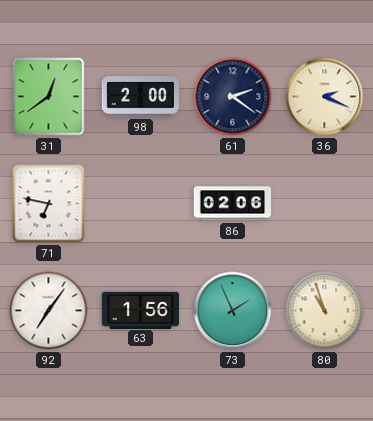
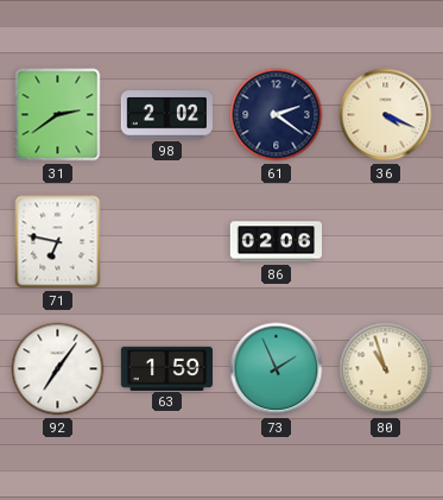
31: 12:39 -> 2:39 (58, 115)
98: 2:00 -> 2:02 (166, 115)
36: 2:19 -> 4:19 (386, 115)
63: 1:56 -> 1:59 (166, 368)
